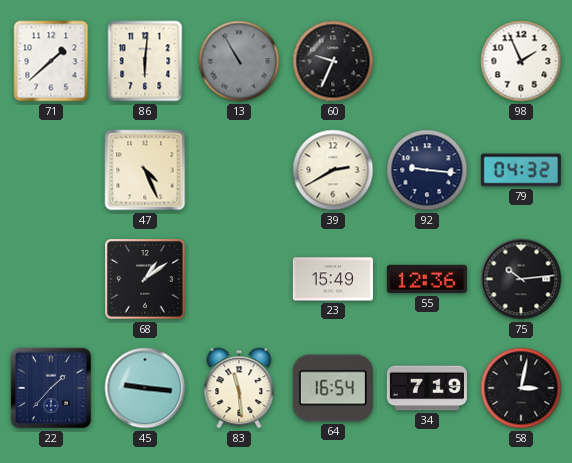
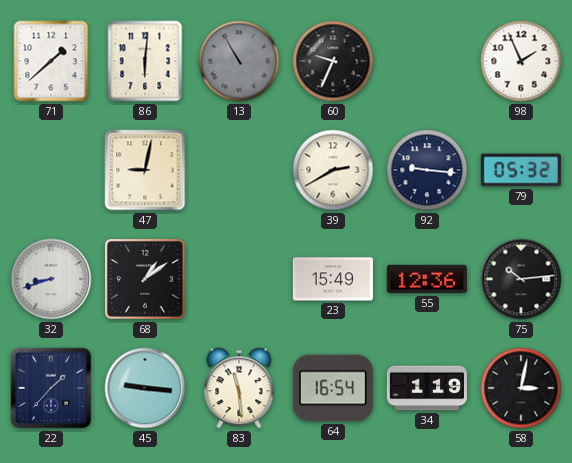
47: 4:26 -> 9:02 (145, 170)
79: 04:32 -> 05:32 (521, 170)
32: none -> 8:42 (51, 279)
34: 7:19 -> 1:19 (427, 388)
